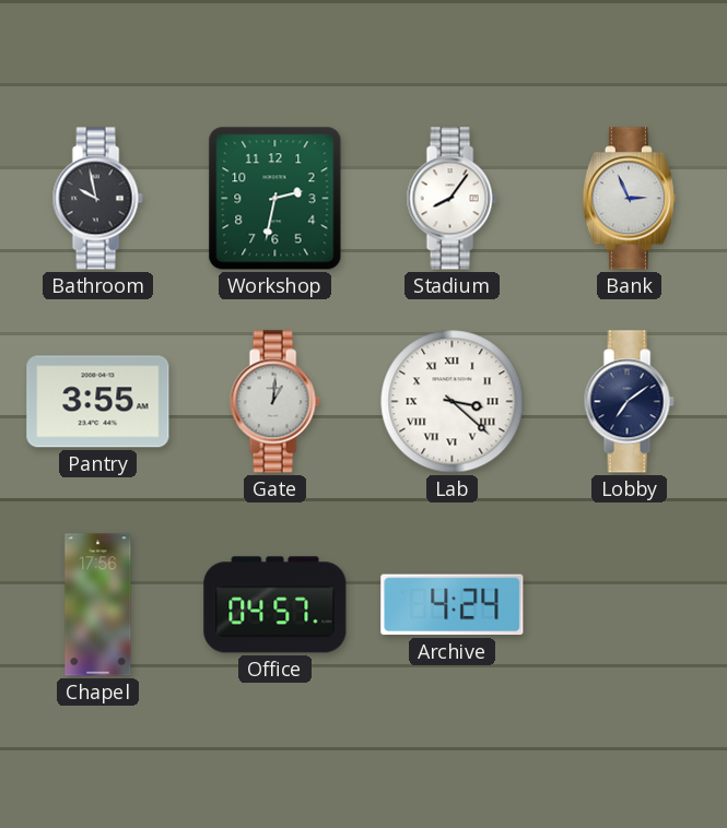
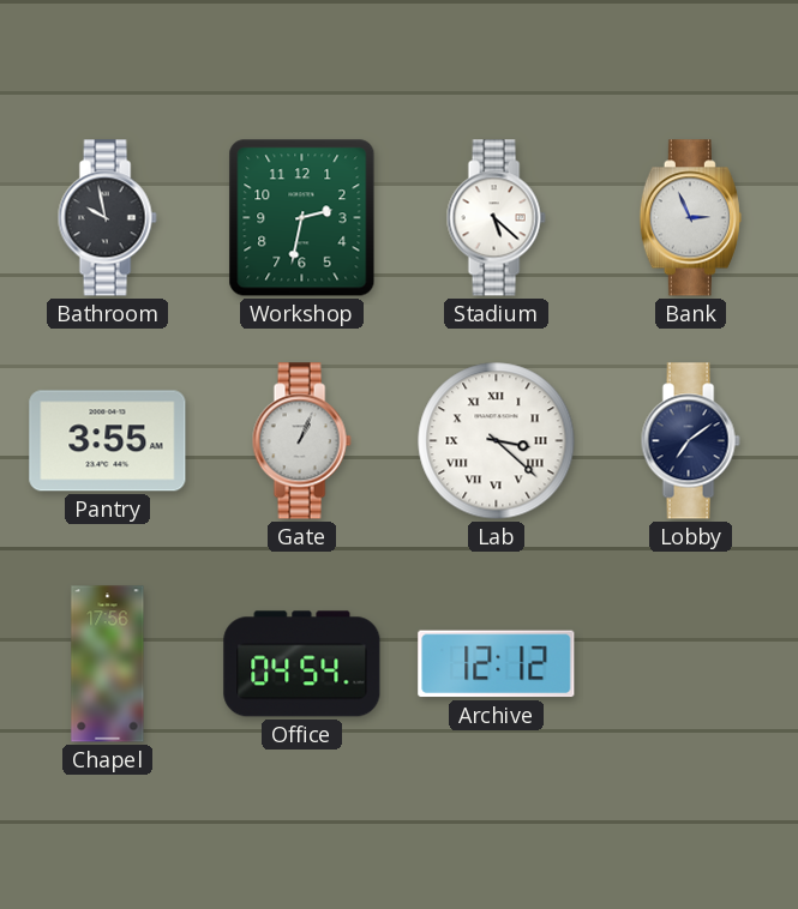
Stadium: 8:06 -> 5:22 (496, 218)
Gate: 1:01 -> 1:04 (301, 441)
Office: 04:57 -> 04:54 (302, 664)
Archive: 4:24 -> 12:12 (497, 664)
